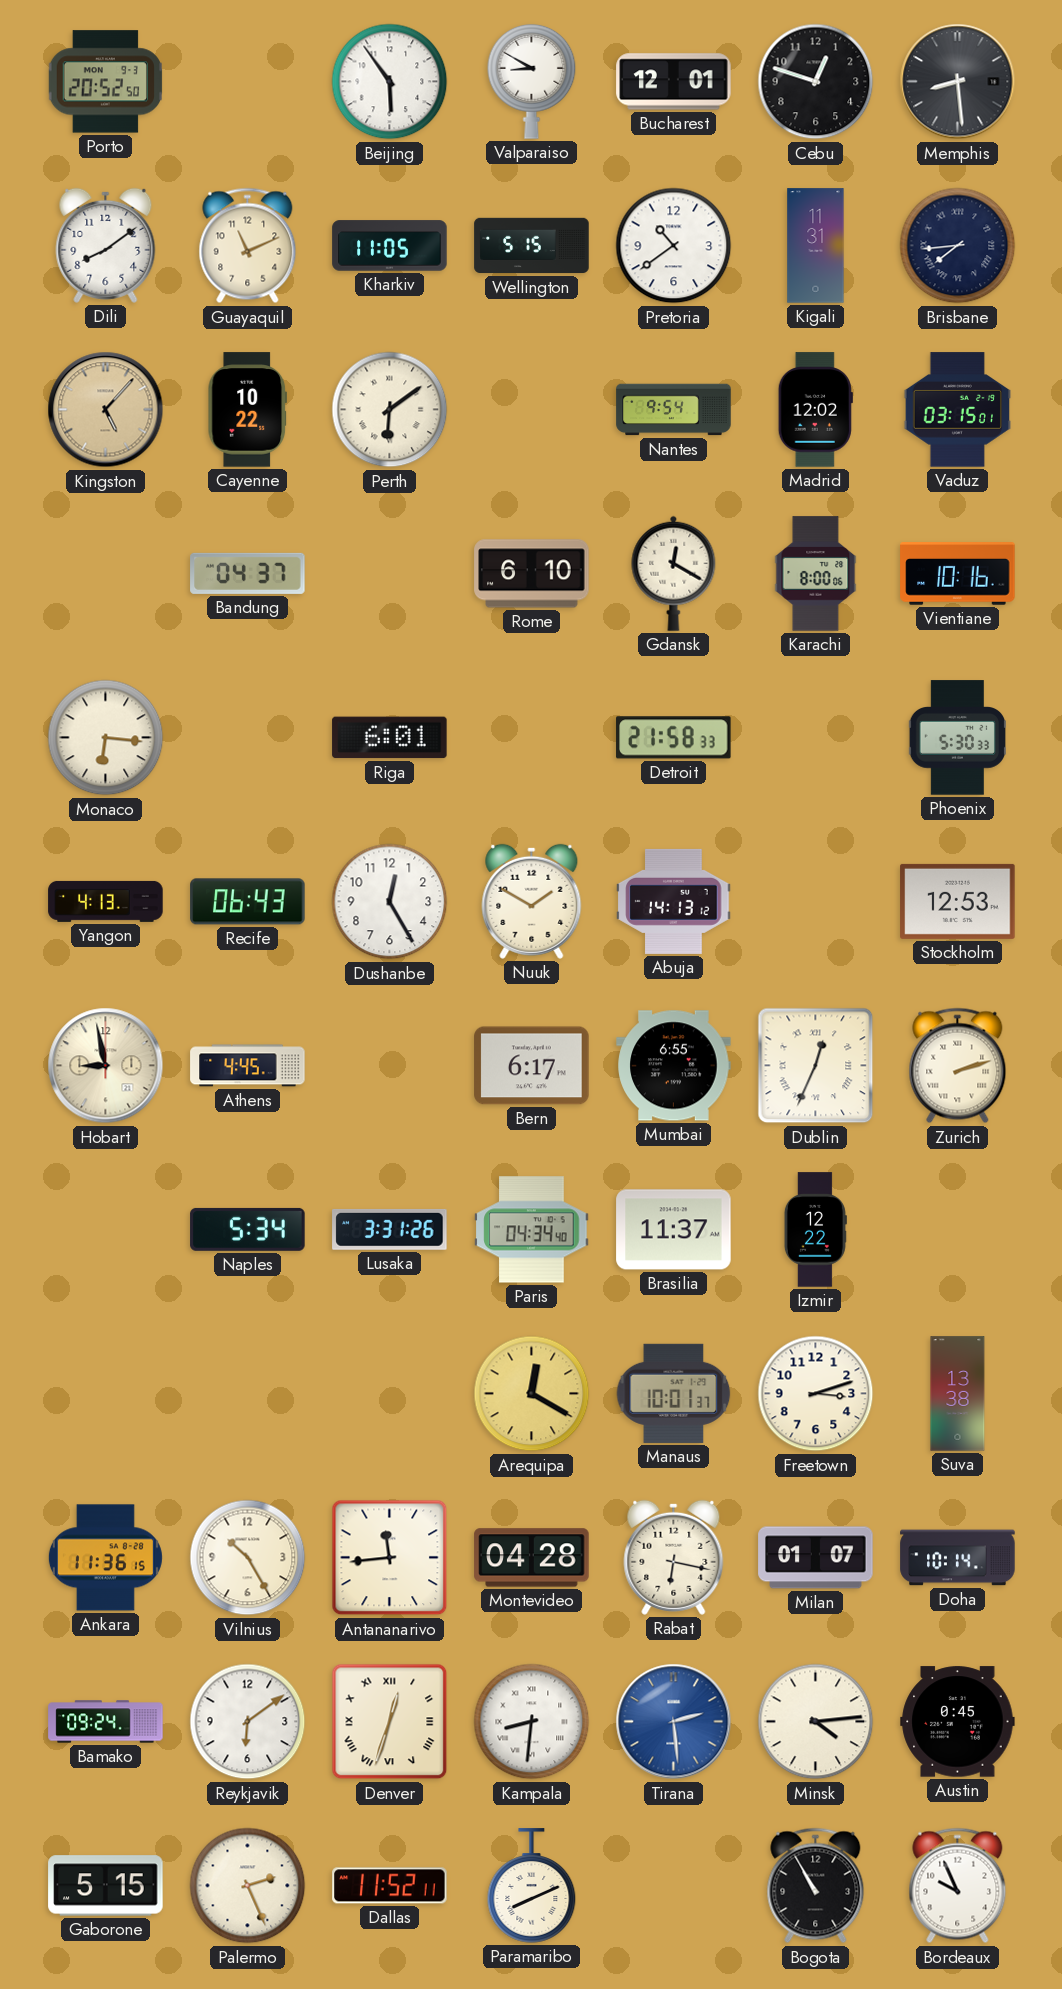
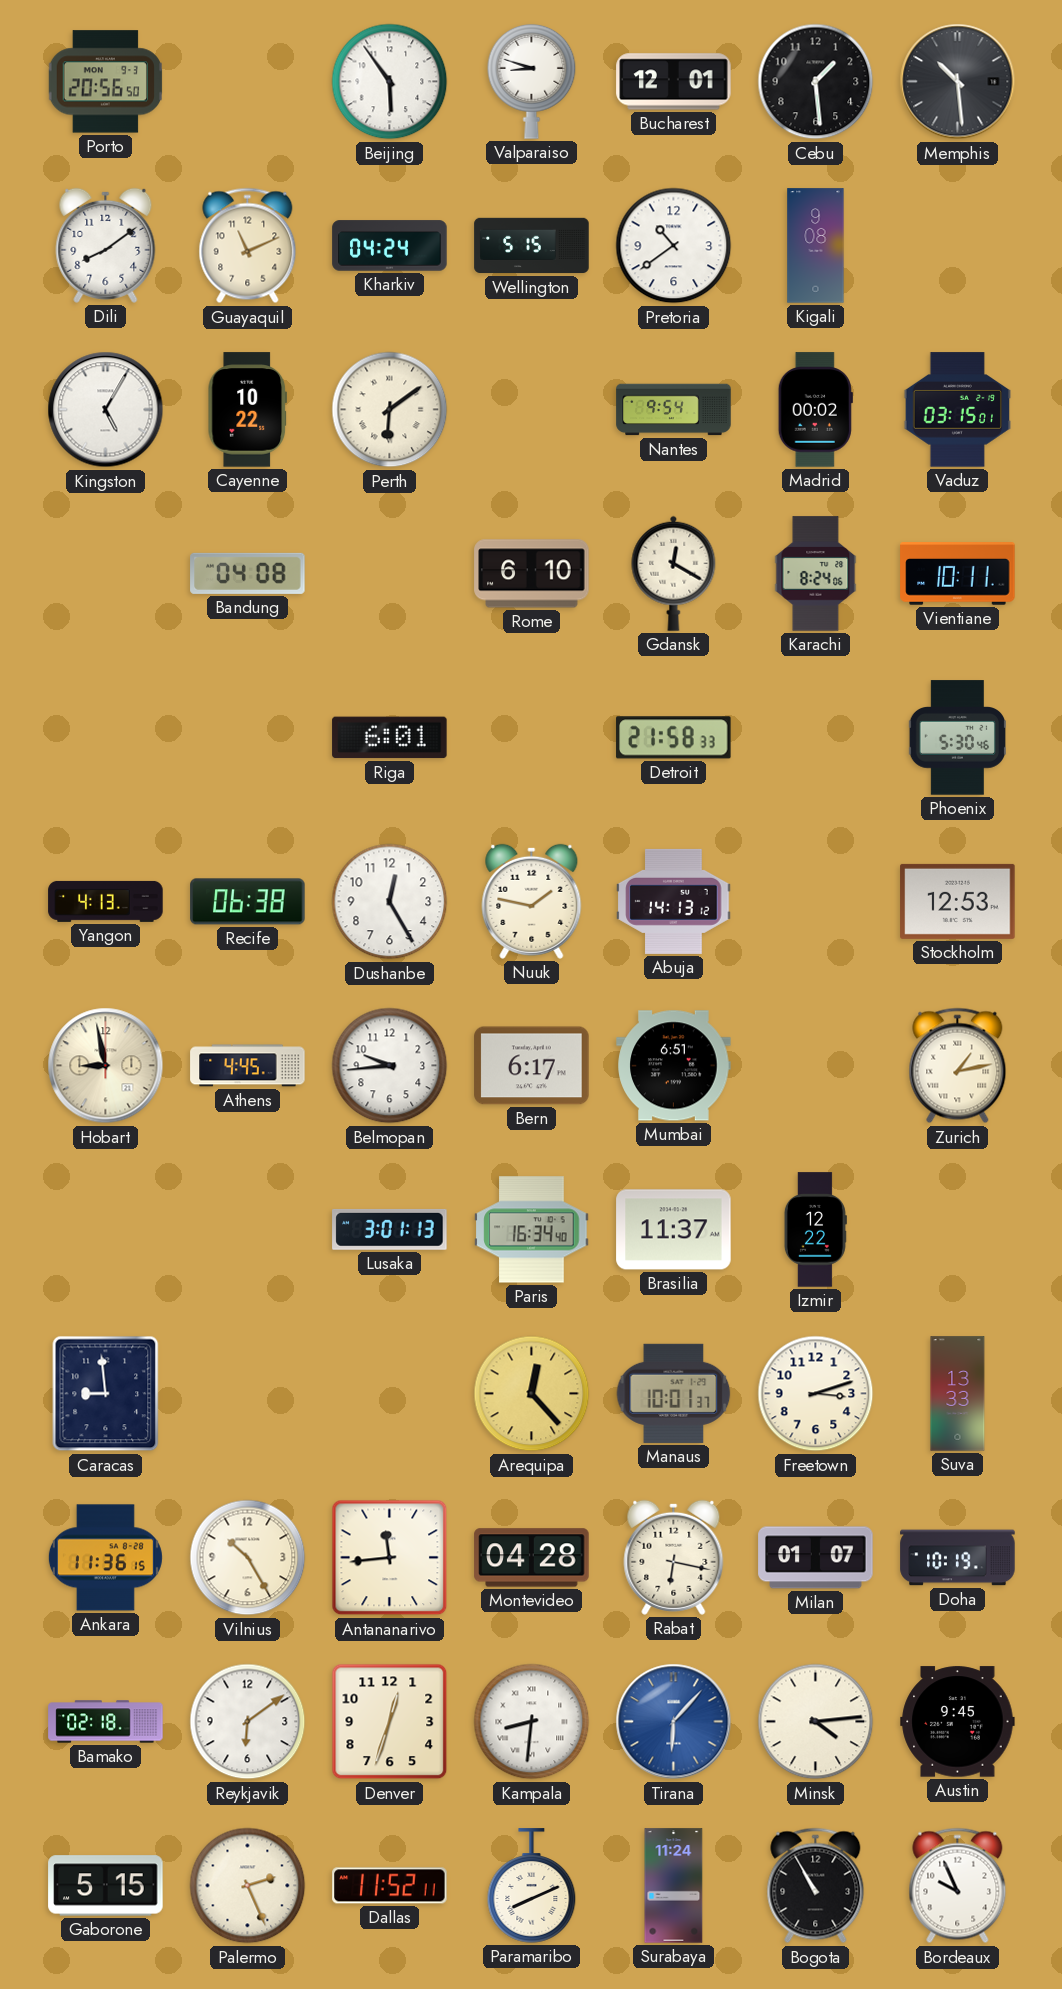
Porto: 20:52 -> 20:56 (105, 82)
Valparaiso: 8:50 -> 8:48 (532, 81)
Cebu: 12:48 -> 1:29 (816, 82)
Memphis: 8:29 -> 10:29 (958, 82)
Kharkiv: 11:05 -> 04:24 (390, 246)
Kigali: 11:31 -> 9:08 (816, 246)
Brisbane: 7:44 -> none (958, 246)
Kingston: 5:07 -> 5:05 (106, 410)
Kingston dial: champagne -> white (106, 410)
Madrid: 12:02 -> 00:02 (815, 410)
Bandung: 04:37 -> 04:08 (248, 573)
Karachi: 8:00 -> 8:24 (816, 574)
Vientiane: 10:16 -> 10:11 (958, 574)
Monaco: 6:16 -> none (106, 738)
Phoenix: 5:30:33 -> 5:30:46 (957, 738)
Recife: 06:43 -> 06:38 (248, 902)
Nuuk: 1:50 -> 1:47 (532, 901)
Belmopan: none -> 9:44 (390, 1066)
Mumbai: 6:55 -> 6:51 (674, 1066)
Dublin: 12:34 -> none (816, 1066)
Zurich: 2:12 -> 1:13 (958, 1066)
Naples: 5:34 -> none (248, 1229)
Lusaka: 3:31 -> 3:01 (390, 1229)
Paris: 04:34 -> 16:34 (532, 1230)
Caracas: none -> 8:59 (106, 1394)
Arequipa: 12:20 -> 12:23 (532, 1394)
Suva: 13:38 -> 13:33 (958, 1394)
Doha: 10:14 -> 10:19 (958, 1558)
Bamako: 09:24 -> 02:18 (106, 1722)
Denver numerals: Roman -> Arabic (390, 1722)
Tirana: 2:29 -> 6:07 (674, 1722)
Austin: 0:45 -> 9:45 (958, 1722)
Surabaya: none -> 11:24 (674, 1886)
